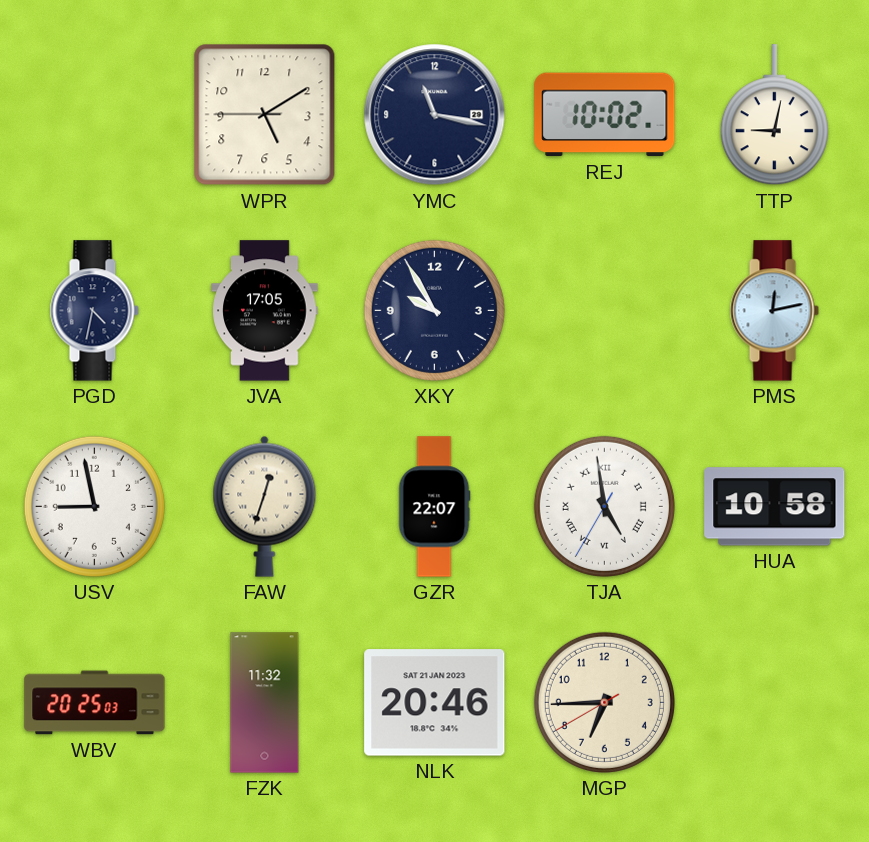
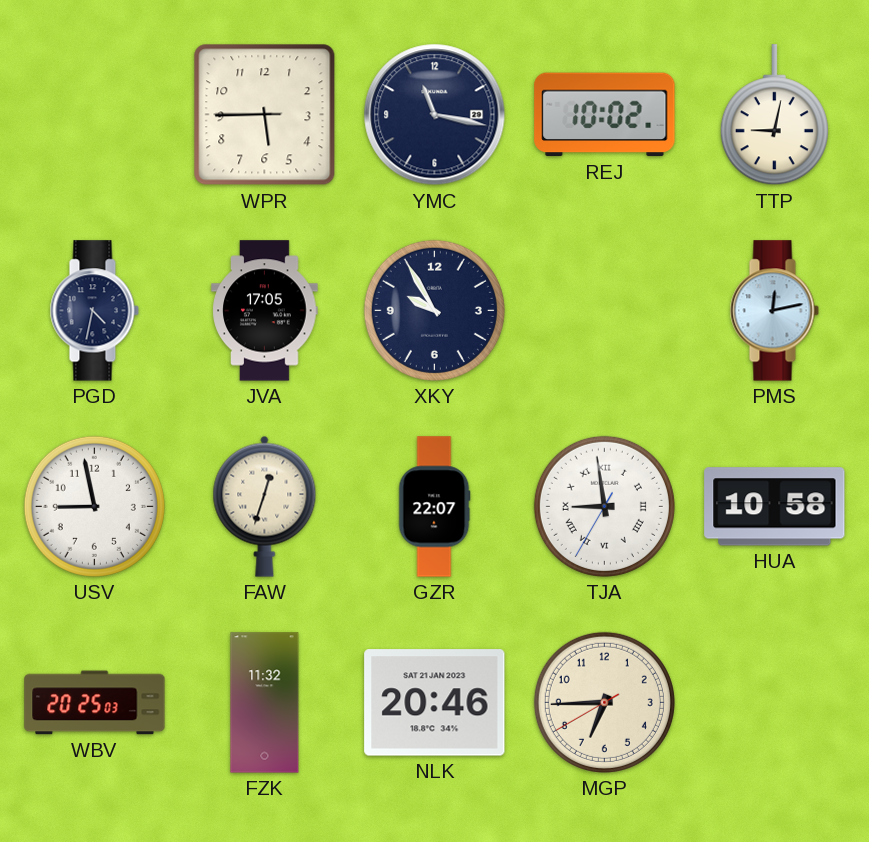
WPR: 5:09 -> 5:44 (265, 115)
TJA: 4:58 -> 8:58 (604, 506)
